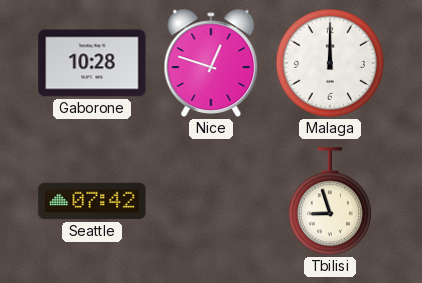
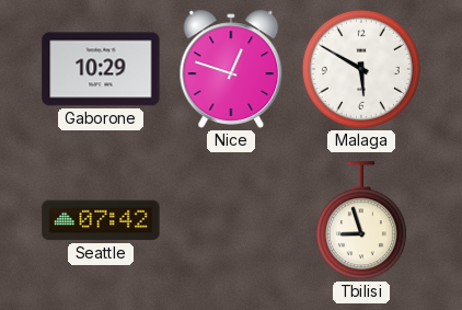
Gaborone: 10:28 -> 10:29 (101, 69)
Malaga: 12:00 -> 5:50 (361, 69)
